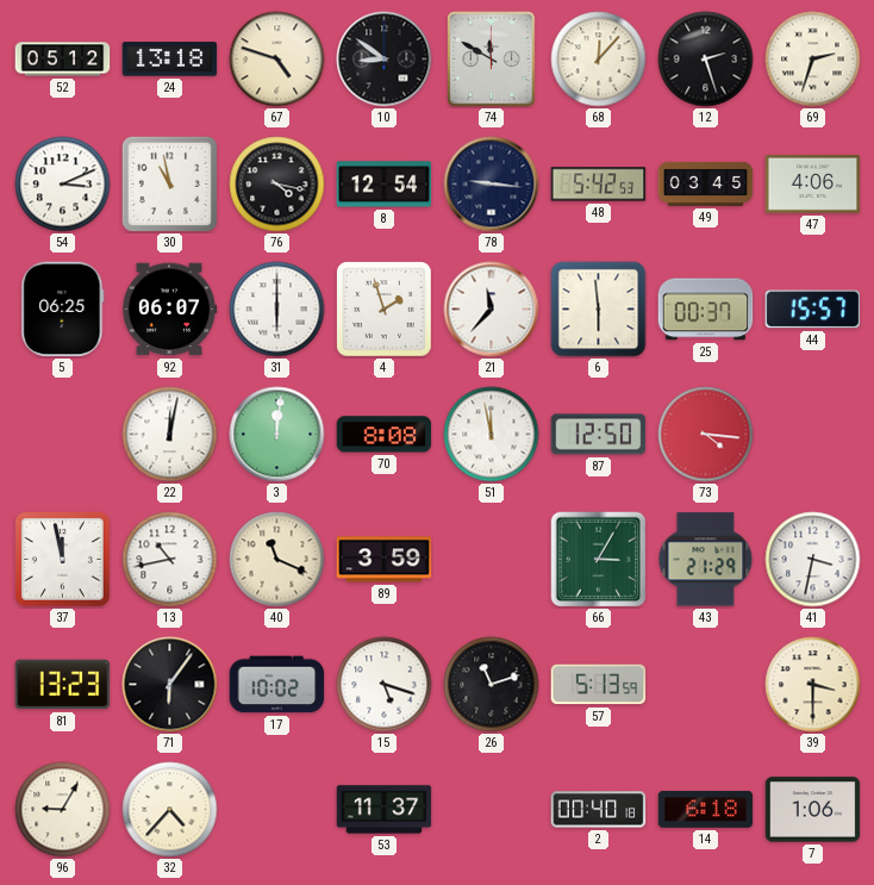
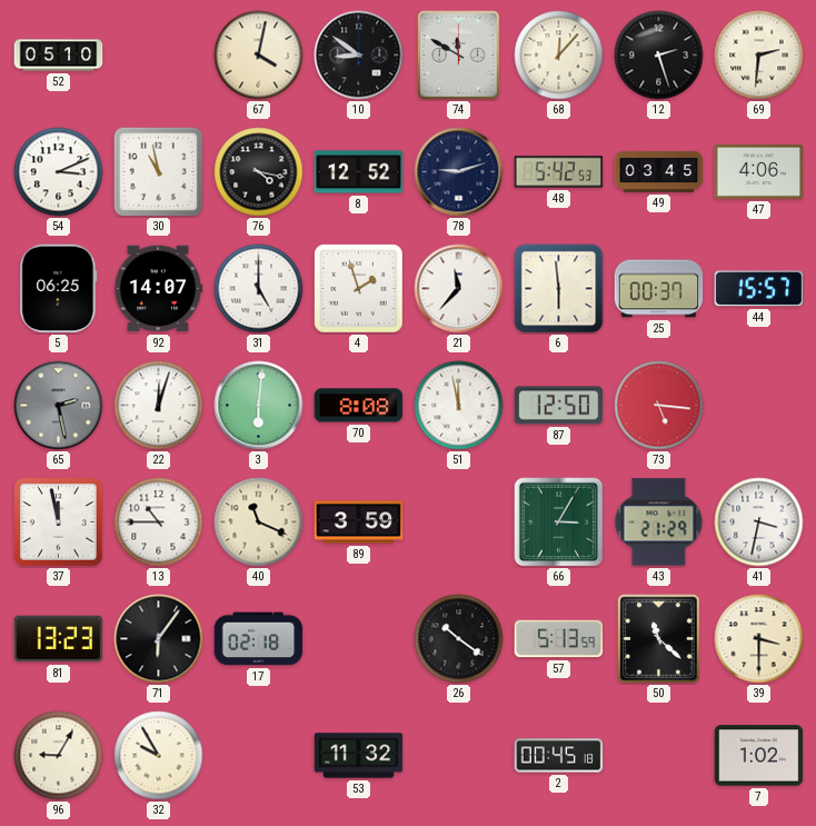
52: 05:12 -> 05:10 (59, 56)
24: 13:18 -> none (170, 60)
67: 4:48 -> 4:02 (259, 56)
69: 2:33 -> 2:31 (759, 56)
8: 12:54 -> 12:52 (359, 172)
78: 9:16 -> 9:12 (459, 172)
92: 06:07 -> 14:07 (158, 289)
31: 6:00 -> 5:00 (259, 289)
65: none -> 2:28 (59, 406)
22: 12:02 -> 12:03 (159, 406)
3: 12:01 -> 6:01 (259, 406)
73: 4:16 -> 5:16 (659, 406)
13: 10:43 -> 10:45 (159, 523)
17: 10:02 -> 02:18 (259, 639)
15: 5:18 -> none (385, 685)
26: 11:12 -> 10:21 (459, 639)
50: none -> 11:22 (659, 639)
32: 4:37 -> 9:55 (159, 756)
53: 11:37 -> 11:32 (359, 756)
2: 00:40 -> 00:45 (559, 756)
14: 6:18 -> none (706, 809)
7: 1:06 -> 1:02 (759, 756)
